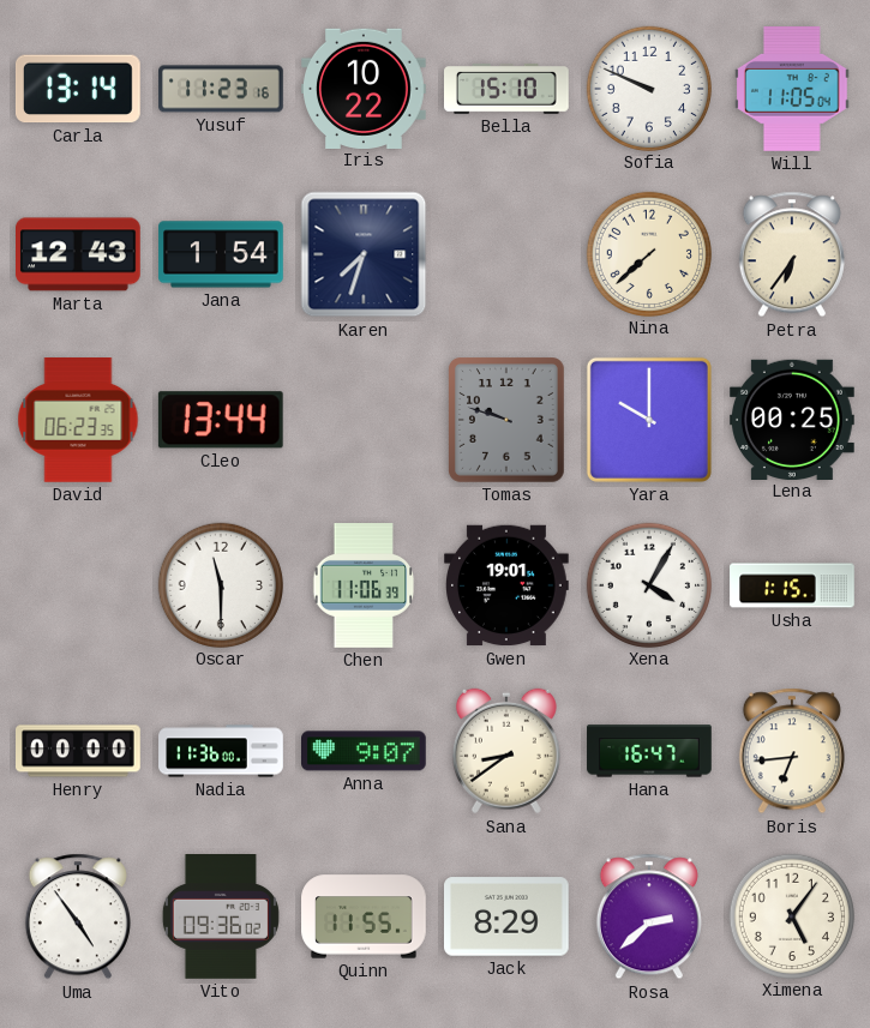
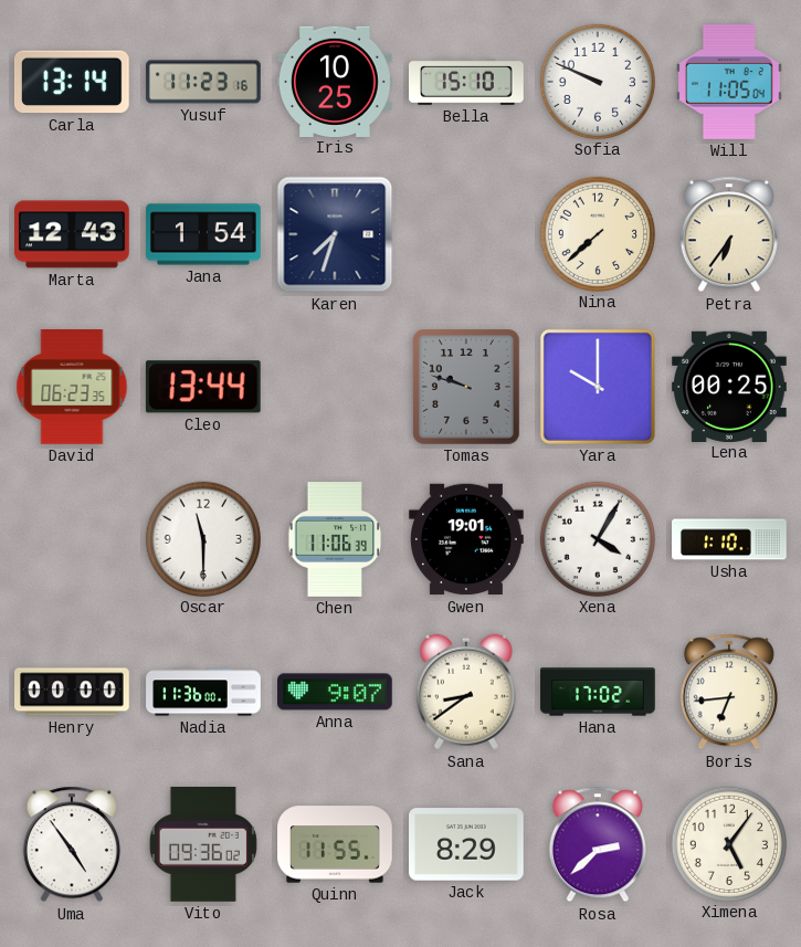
Iris: 10:22 -> 10:25 (336, 81)
Usha: 1:15 -> 1:10 (729, 539)
Hana: 16:47 -> 17:02 (598, 692)
